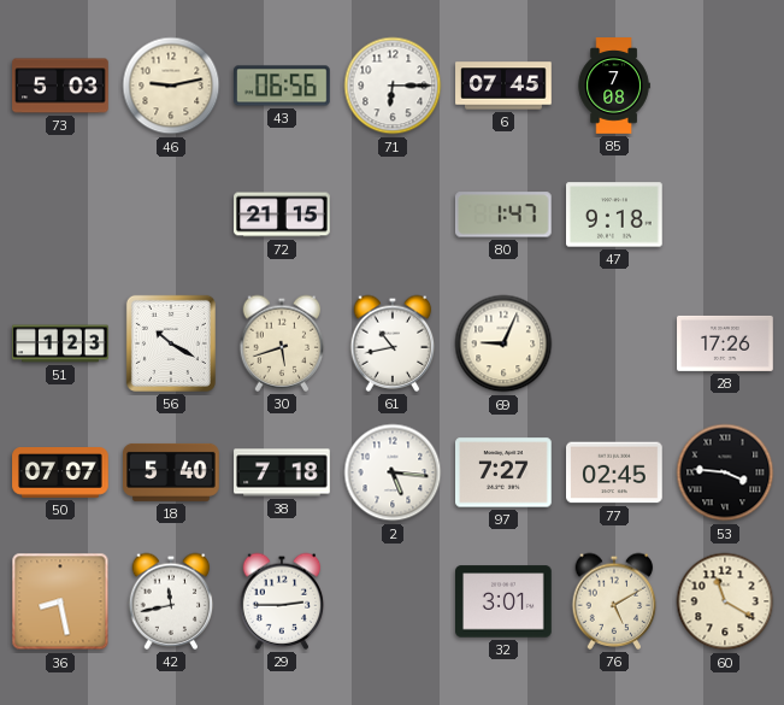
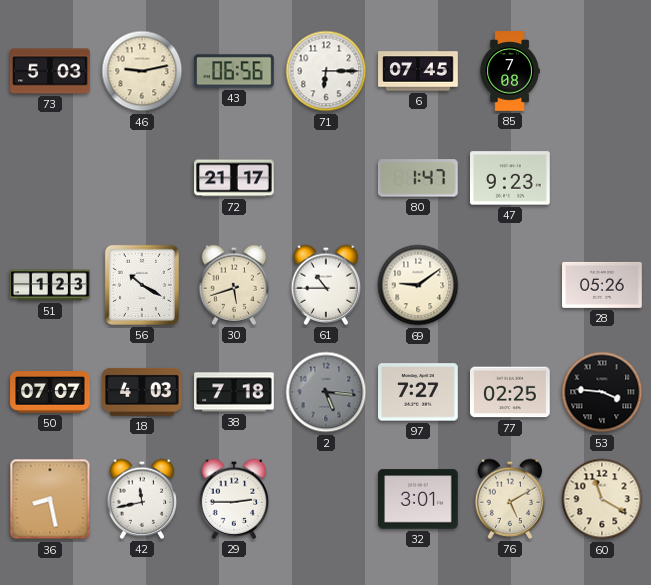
72: 21:15 -> 21:17 (234, 178)
47: 9:18 -> 9:23 (511, 178)
61: 10:43 -> 10:45 (326, 285)
69: 9:04 -> 9:09 (418, 285)
28: 17:26 -> 05:26 (602, 285)
18: 5:40 -> 4:03 (143, 392)
2 dial: white -> grey (326, 392)
77: 02:45 -> 02:25 (511, 392)
